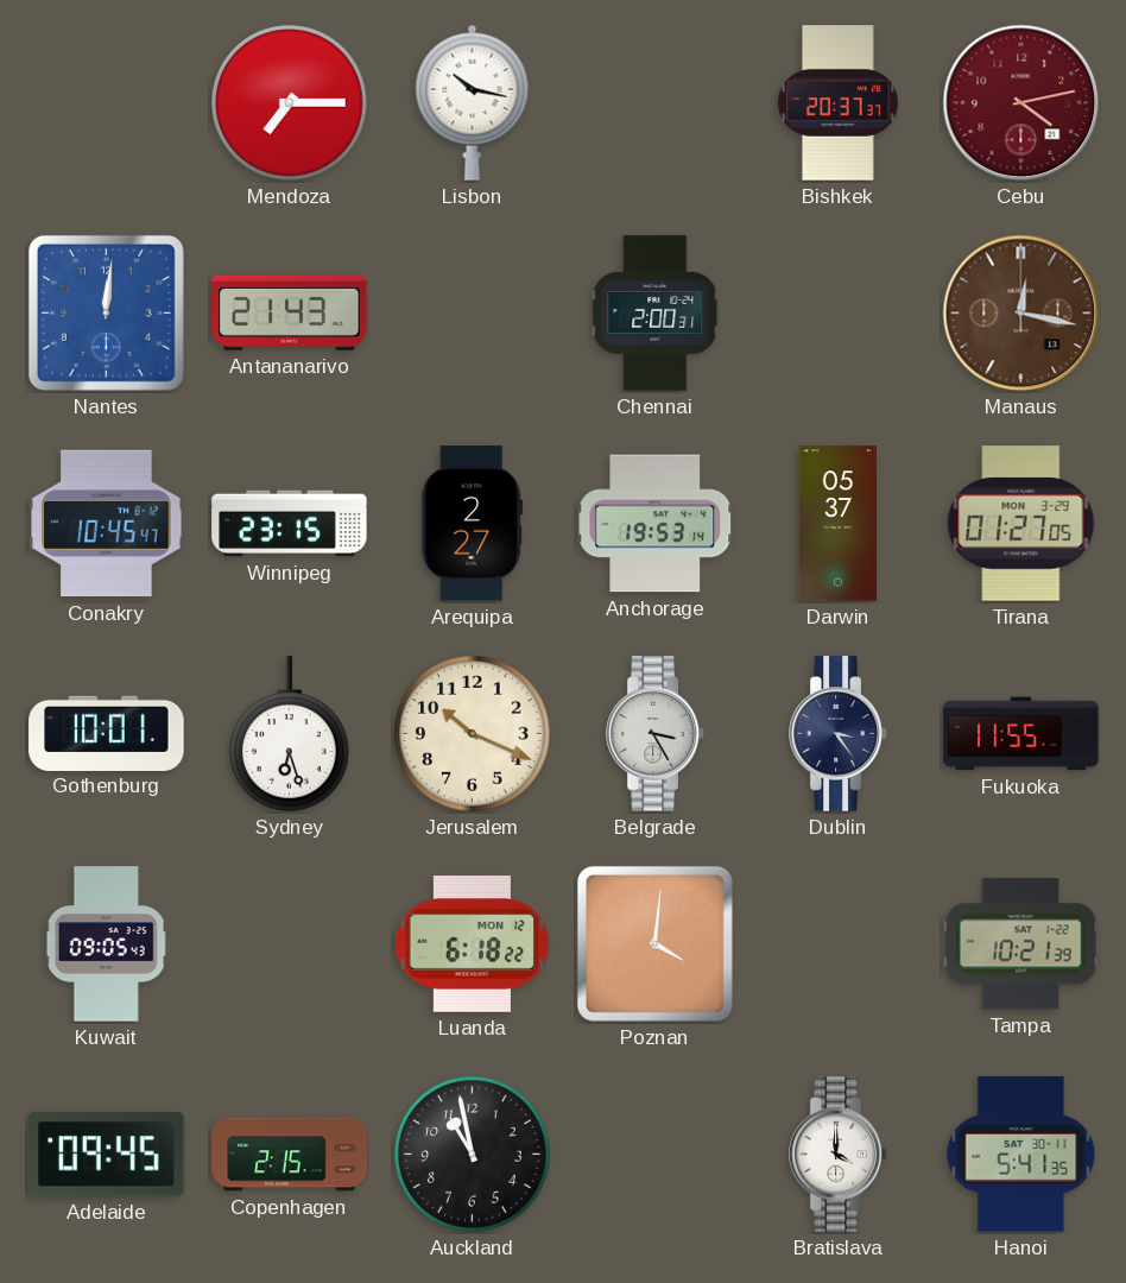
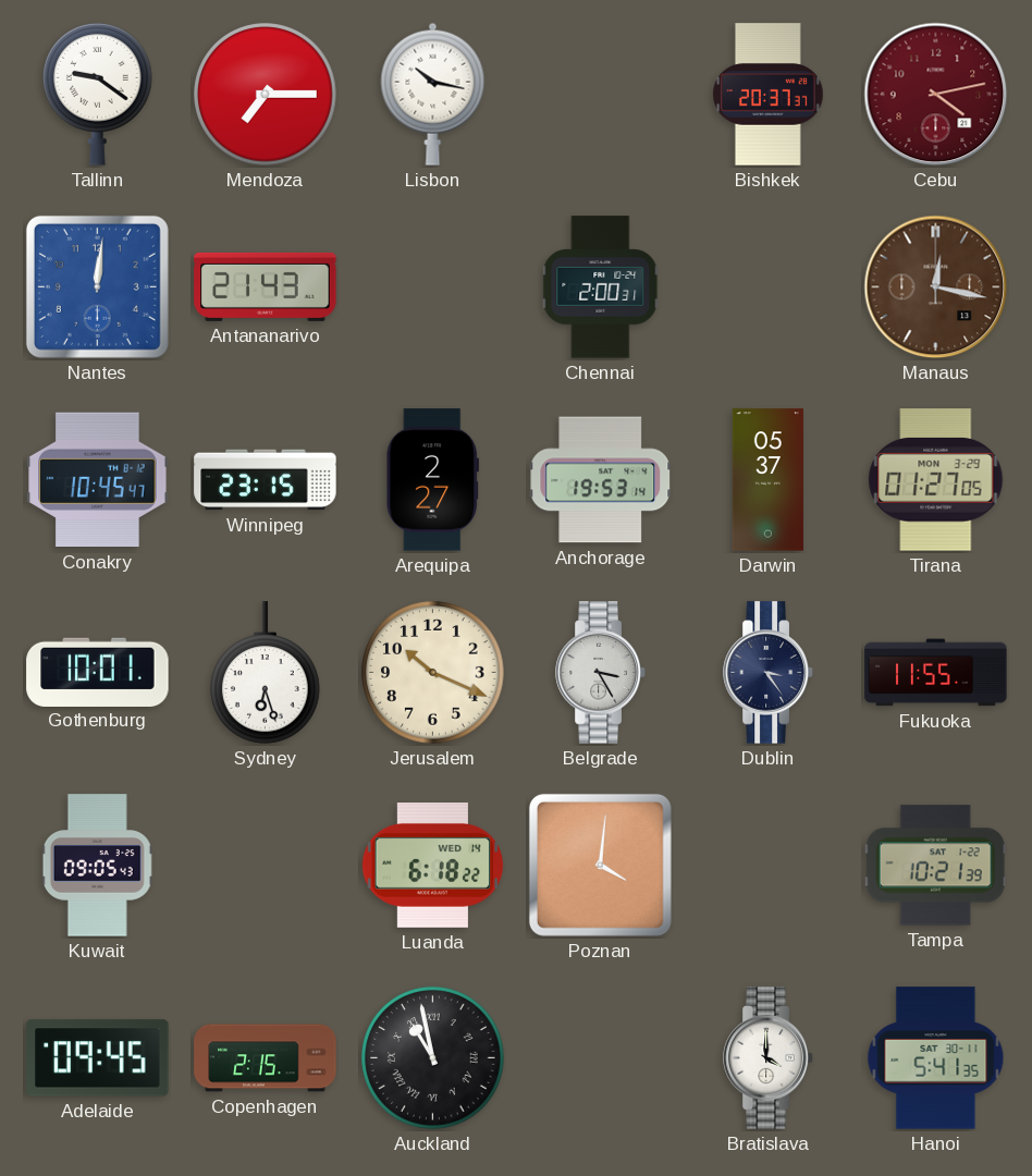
Tallinn: none -> 9:21 (98, 94)
Luanda date: MON 12 -> WED 14 (433, 866)
Auckland numerals: Arabic -> Roman (433, 1058)
